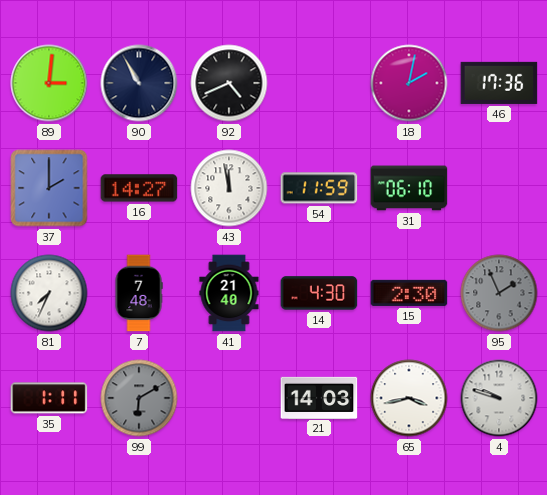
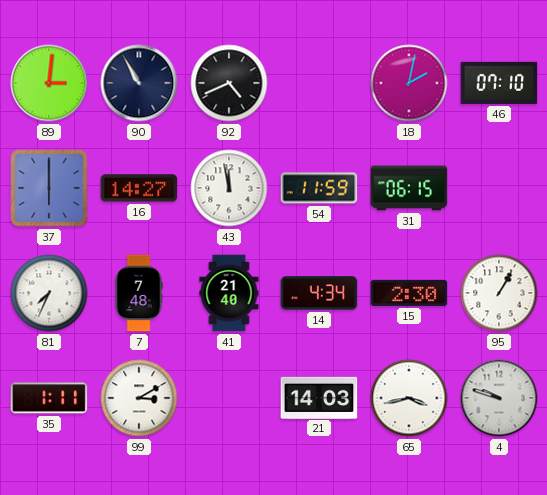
46: 17:36 -> 07:10 (499, 83)
37: 2:00 -> 6:00 (49, 188)
31: 06:10 -> 06:15 (409, 188)
14: 4:30 -> 4:34 (319, 293)
95: 1:56 -> 1:05 (499, 293)
95 dial: grey -> white (499, 293)
99: 6:10 -> 3:10 (139, 398)
99 dial: grey -> white (139, 398)
